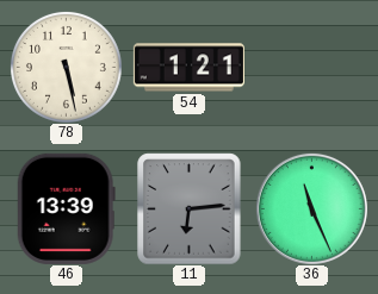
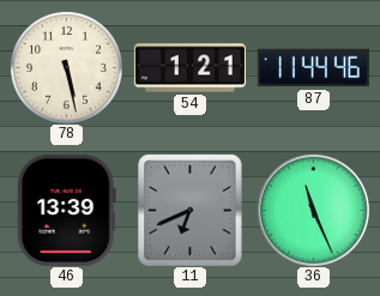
87: none -> 11:44 (313, 68)
11: 6:14 -> 6:41 (191, 210)
